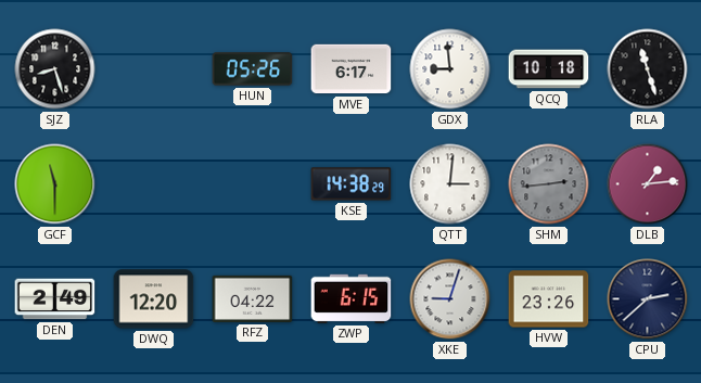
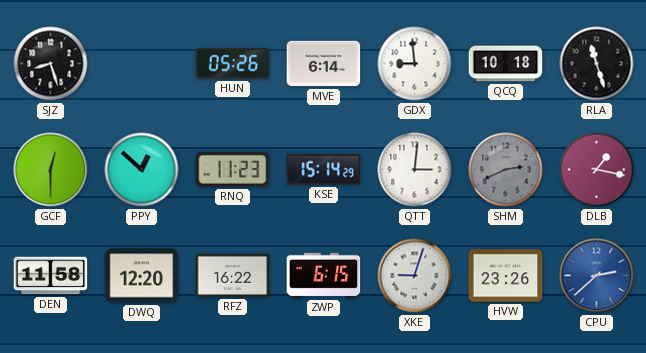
MVE: 6:17 -> 6:14 (324, 64)
GCF: 11:30 -> 12:30 (51, 170)
PPY: none -> 12:52 (142, 170)
RNQ: none -> 11:23 (233, 169)
KSE: 14:38 -> 15:14 (324, 170)
SHM: 2:44 -> 2:41 (506, 170)
DLB: 1:14 -> 1:17 (597, 170)
DEN: 2:49 -> 11:58 (51, 276)
RFZ: 04:22 -> 16:22 (233, 275)
CPU dial: navy -> blue (597, 276)
